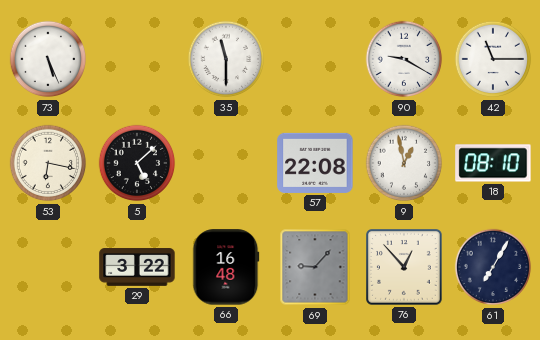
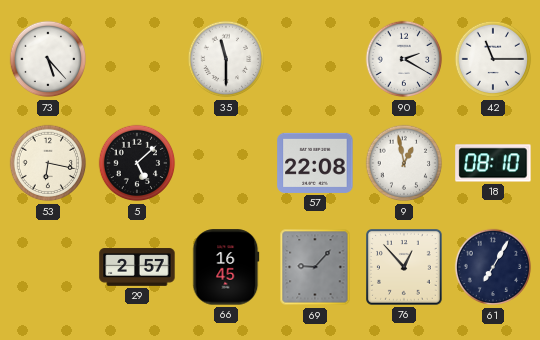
73: 5:26 -> 5:23 (48, 59)
90: 9:20 -> 2:20 (404, 59)
29: 3:22 -> 2:57 (137, 267)
66: 16:48 -> 16:45 (226, 267)
